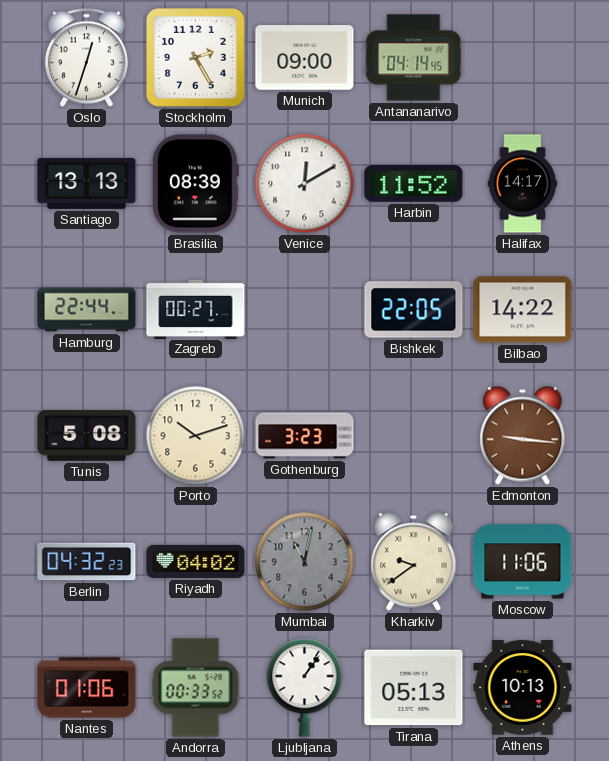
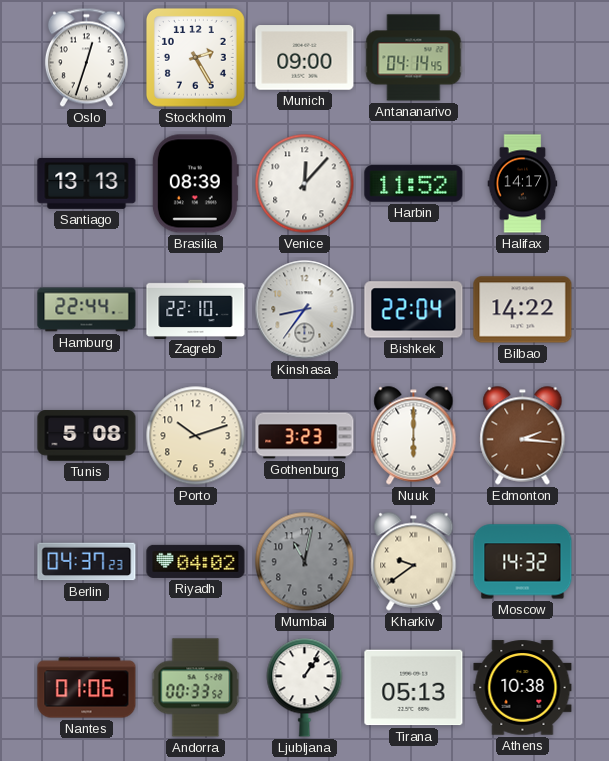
Venice: 12:10 -> 12:07 (305, 184)
Zagreb: 00:27 -> 22:10 (196, 309)
Kinshasa: none -> 8:36 (305, 310)
Bishkek: 22:05 -> 22:04 (414, 310)
Nuuk: none -> 6:00 (414, 436)
Edmonton: 9:16 -> 2:16 (523, 436)
Berlin: 04:32 -> 04:37 (87, 562)
Moscow: 11:06 -> 14:32 (523, 562)
Athens: 10:13 -> 10:38 (523, 688)
